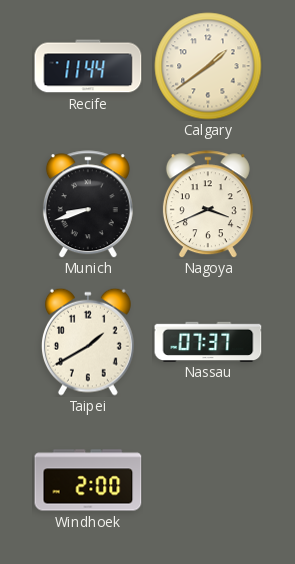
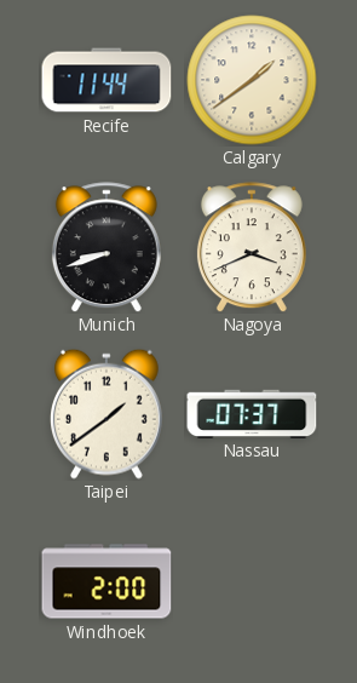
Taipei: 1:40 -> 1:39 (106, 414)
